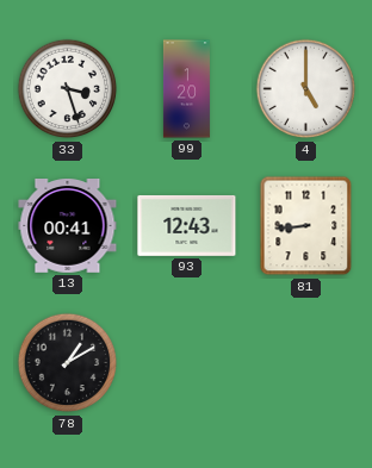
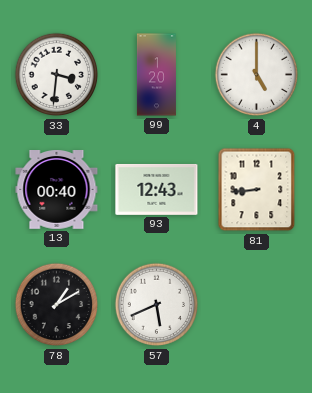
33: 3:27 -> 3:31 (57, 75)
13: 00:41 -> 00:40 (57, 190)
57: none -> 5:41 (157, 305)
